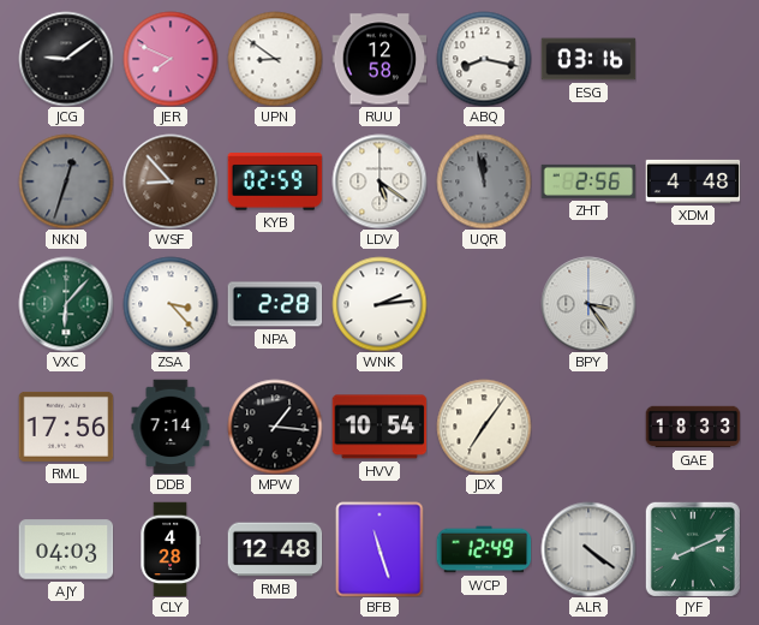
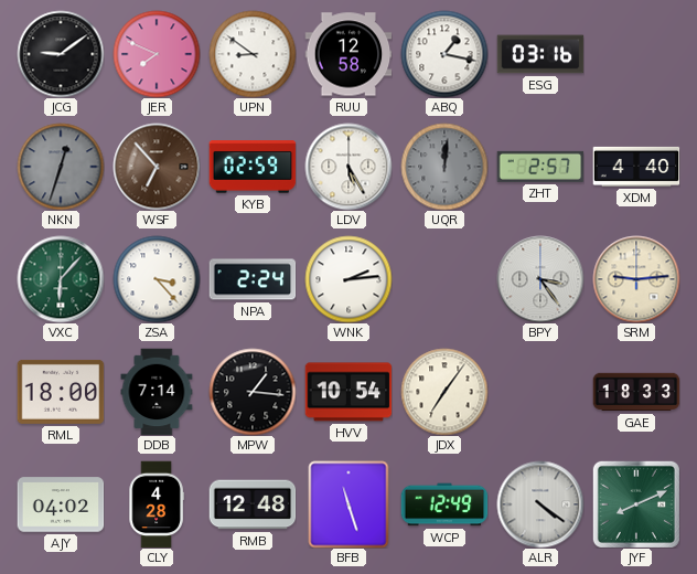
ABQ: 8:17 -> 1:17 (444, 54)
WSF: 8:53 -> 6:53 (157, 167)
LDV: 5:21 -> 5:25 (349, 167)
UQR: 11:58 -> 12:01 (444, 167)
ZHT: 2:56 -> 2:57 (540, 167)
XDM: 4:48 -> 4:40 (636, 167)
NPA: 2:28 -> 2:24 (253, 279)
SRM: none -> 9:14 (636, 279)
RML: 17:56 -> 18:00 (61, 392)
AJY: 04:03 -> 04:02 (61, 504)
